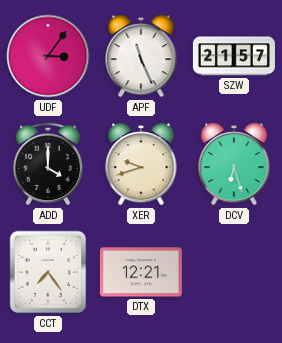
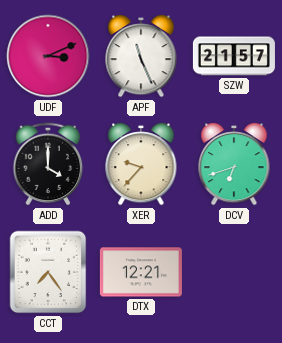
UDF: 3:06 -> 3:11 (48, 56)
XER: 9:42 -> 9:37 (141, 165)
DCV: 6:27 -> 6:42 (234, 165)
